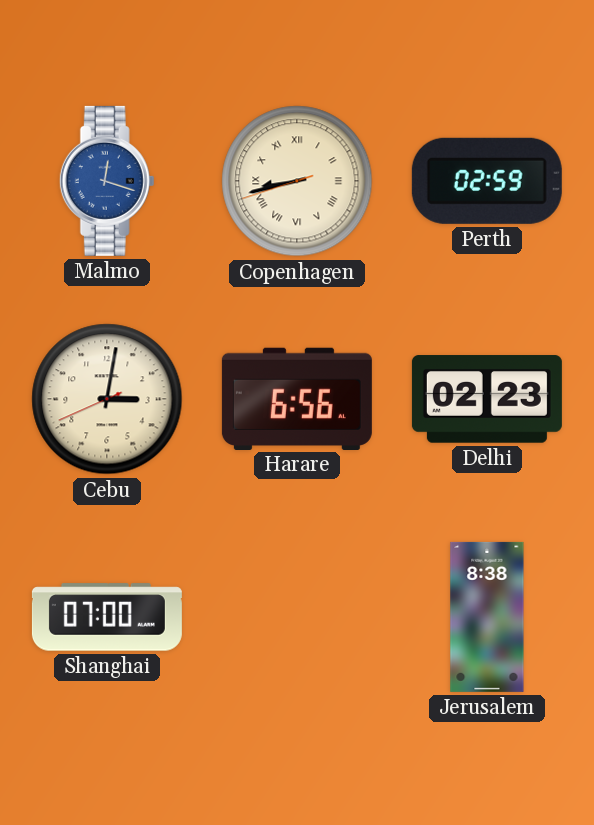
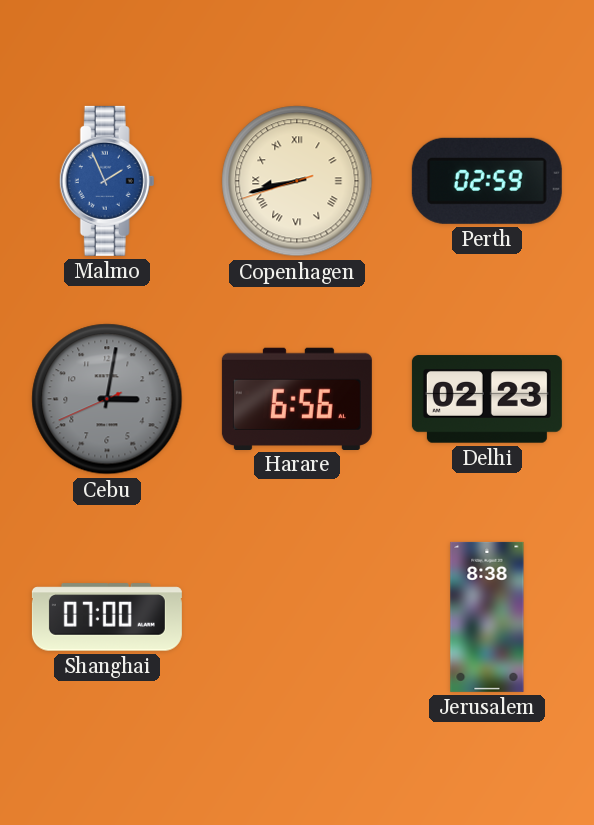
Malmo: 12:18 -> 1:56 (107, 181)
Cebu dial: cream -> grey (107, 399)
